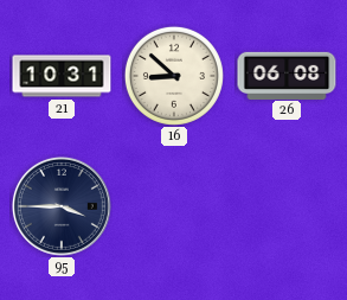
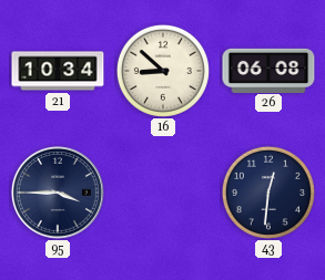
21: 10:31 -> 10:34 (58, 71)
43: none -> 12:31 (268, 193)
